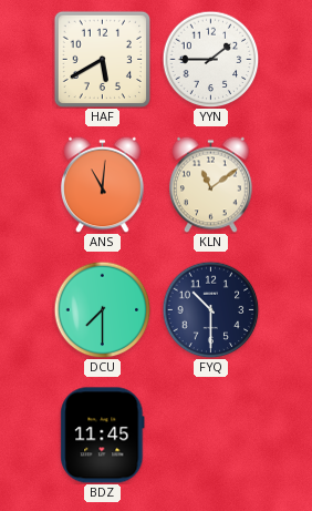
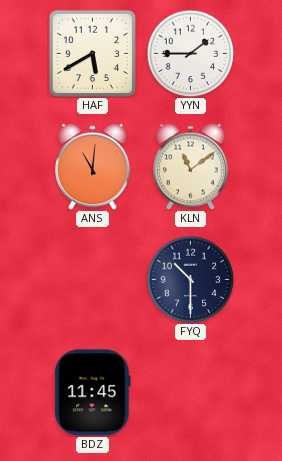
DCU: 7:30 -> none (102, 309)
